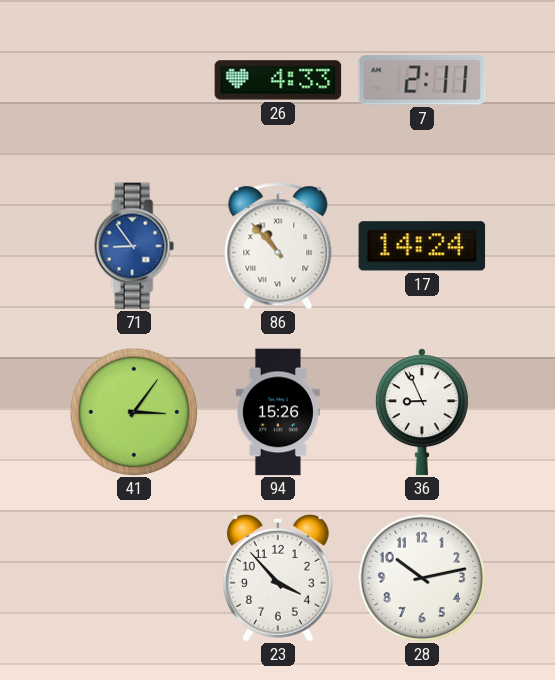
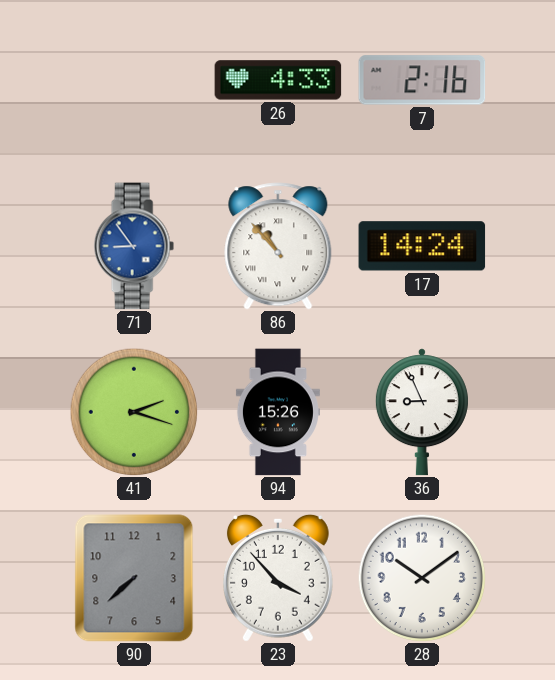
7: 2:11 -> 2:16 (422, 80)
41: 3:06 -> 2:18 (134, 412)
90: none -> 7:38 (134, 578)
28: 10:13 -> 10:09 (422, 578)
